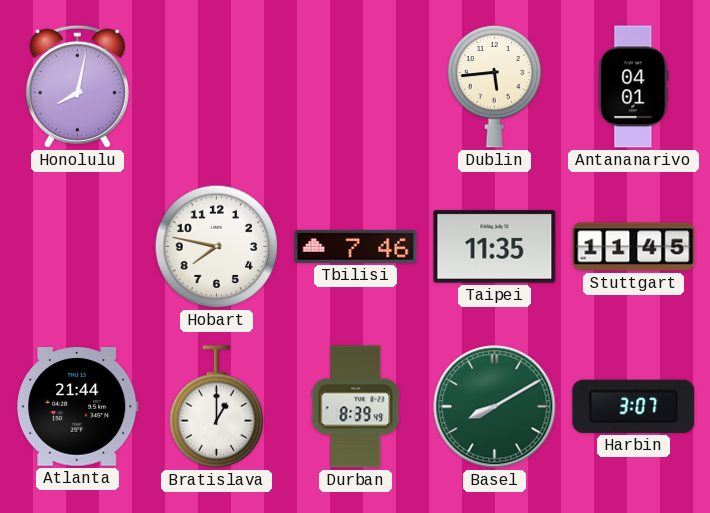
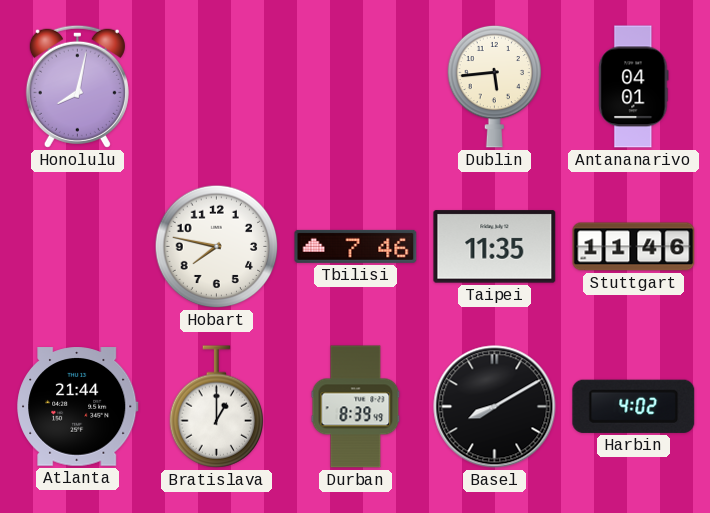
Stuttgart: 11:45 -> 11:46 (634, 247)
Basel dial: green -> black (495, 407)
Harbin: 3:07 -> 4:02 (634, 406)
